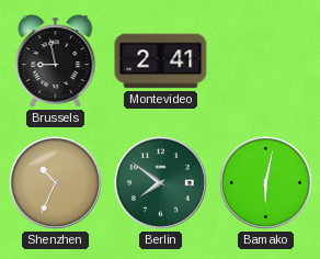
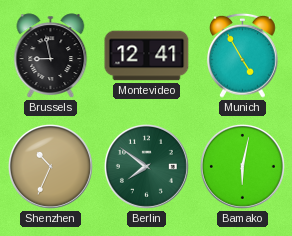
Montevideo: 2:41 -> 12:41 (147, 56)
Munich: none -> 4:55 (243, 55)
